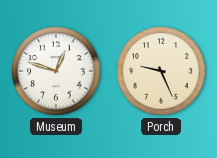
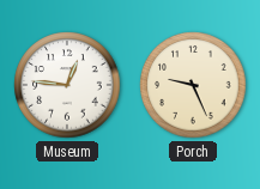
Museum: 12:48 -> 12:46 (67, 85)
